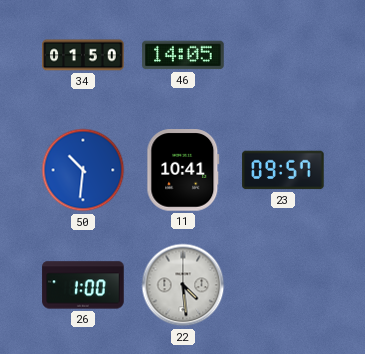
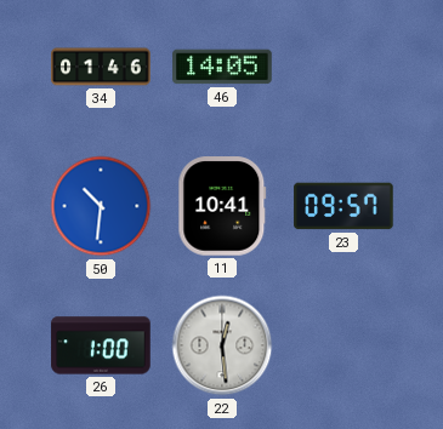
34: 01:50 -> 01:46 (101, 67)
22: 4:29 -> 12:29 (222, 345)
